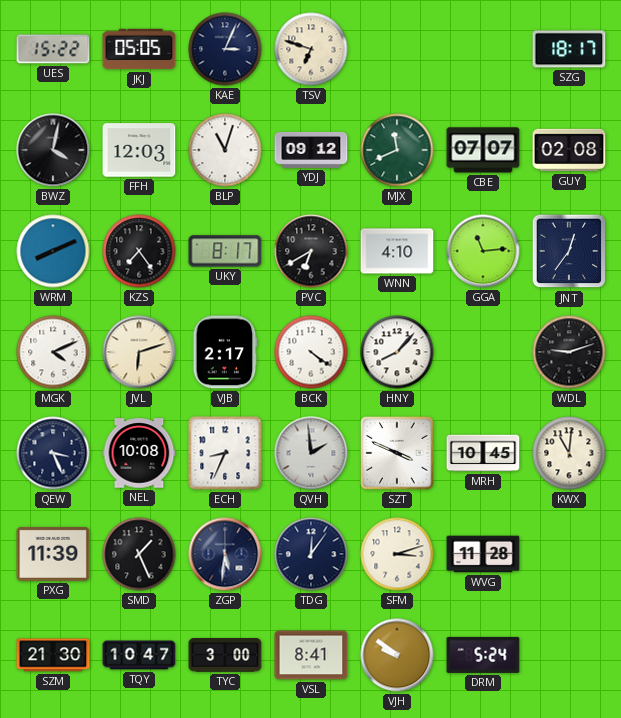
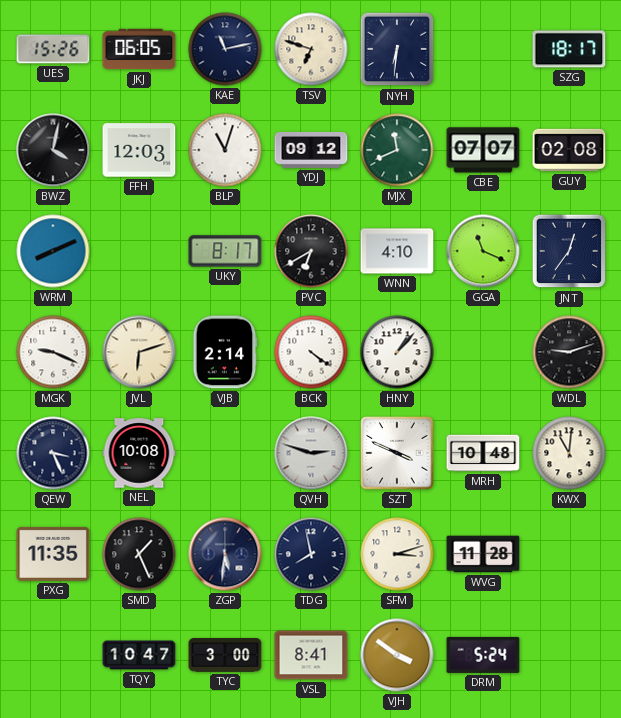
UES: 15:22 -> 15:26 (53, 49)
JKJ: 05:05 -> 06:05 (139, 49)
KAE: 3:04 -> 11:13 (225, 49)
NYH: none -> 6:31 (397, 49)
KZS: 7:24 -> none (139, 251)
GGA: 11:14 -> 11:19 (483, 251)
MGK: 4:11 -> 9:19 (53, 352)
VJB: 2:17 -> 2:14 (225, 352)
HNY: 8:07 -> 1:07 (397, 352)
ECH: 8:34 -> none (225, 453)
QVH: 1:59 -> 2:48 (311, 453)
MRH: 10:45 -> 10:48 (483, 453)
PXG: 11:39 -> 11:35 (53, 554)
TDG: 12:06 -> 7:58 (311, 554)
SZM: 21:30 -> none (53, 655)
VJH: 9:51 -> 3:51 (397, 655)
